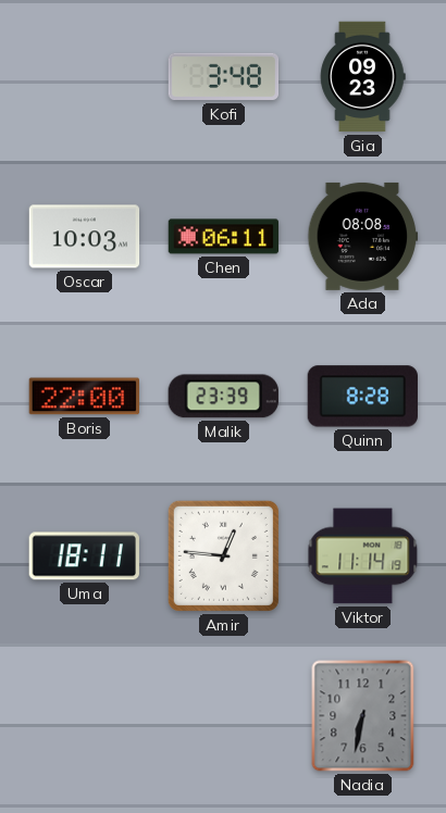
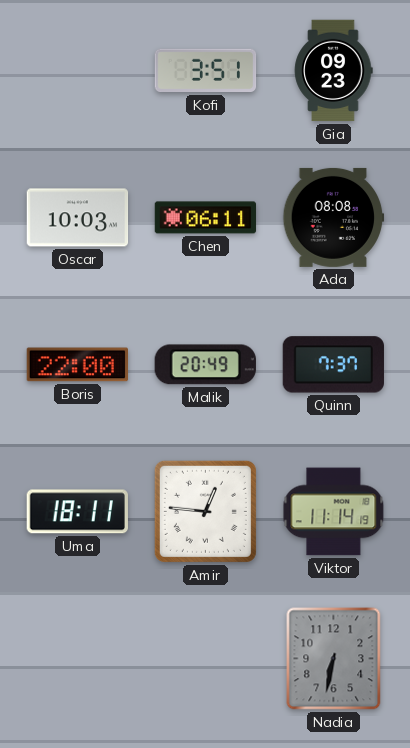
Kofi: 3:48 -> 3:51 (206, 71)
Malik: 23:39 -> 20:49 (205, 365)
Quinn: 8:28 -> 7:37 (333, 365)
